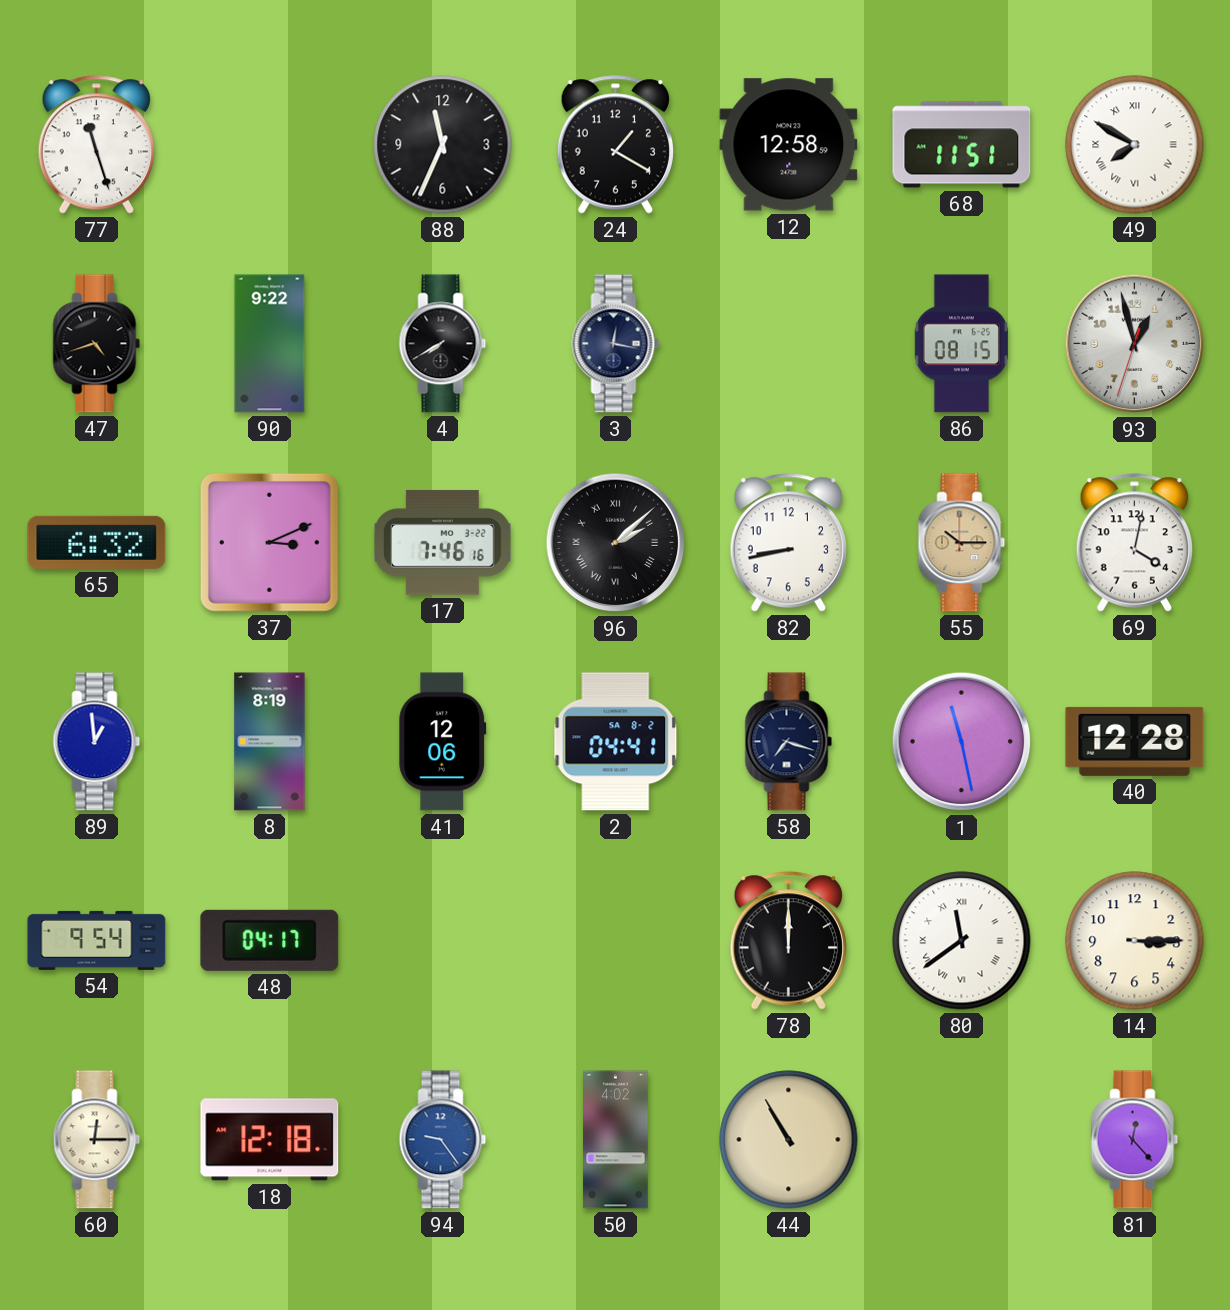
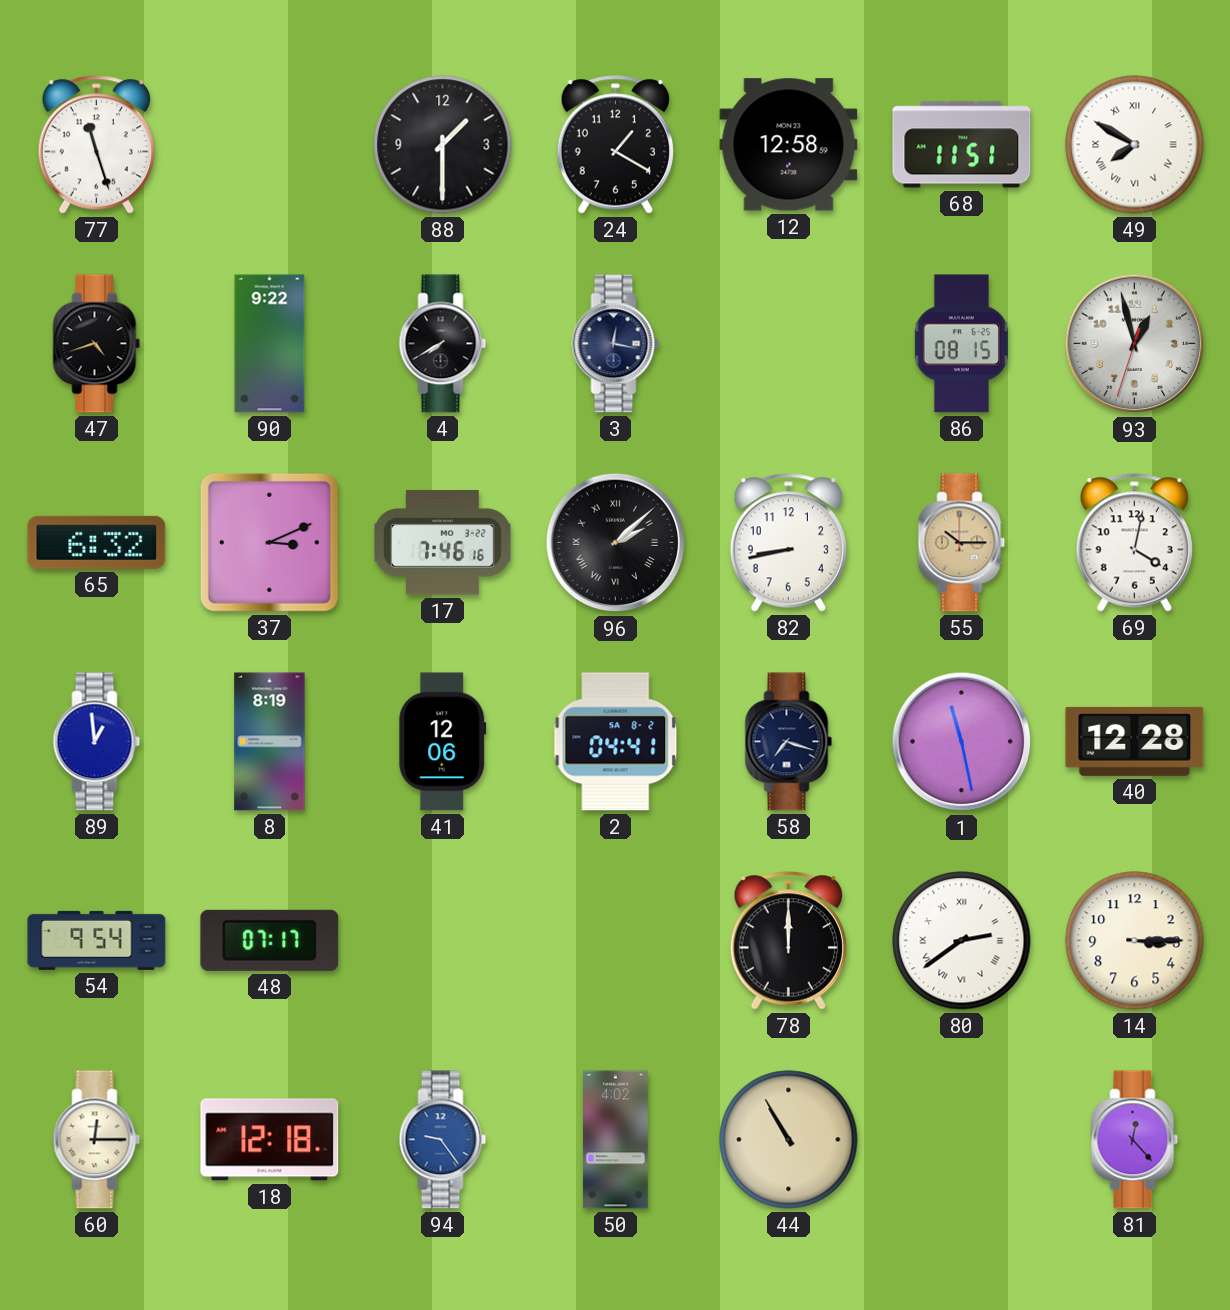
88: 11:34 -> 1:30 (443, 145)
48: 04:17 -> 07:17 (270, 940)
80: 11:39 -> 2:39 (962, 941)
